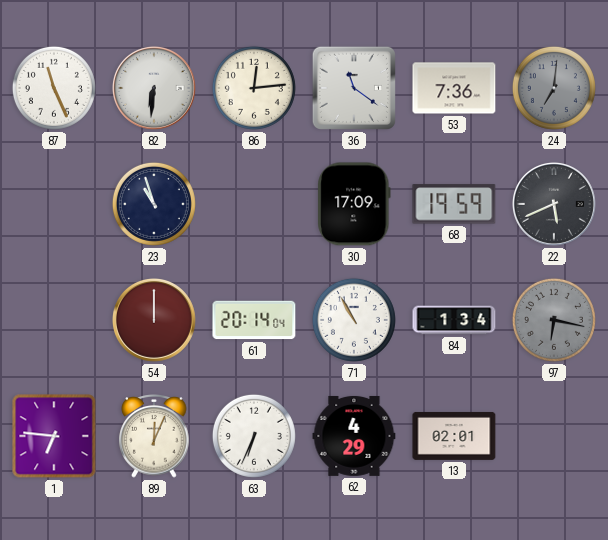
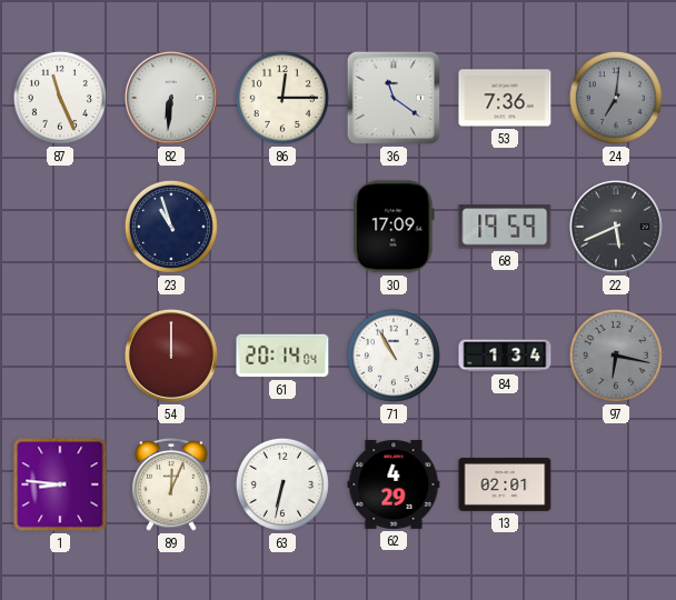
86: 12:14 -> 12:15 (282, 98)
1: 6:46 -> 8:46 (60, 484)
63: 6:34 -> 6:32 (282, 484)
